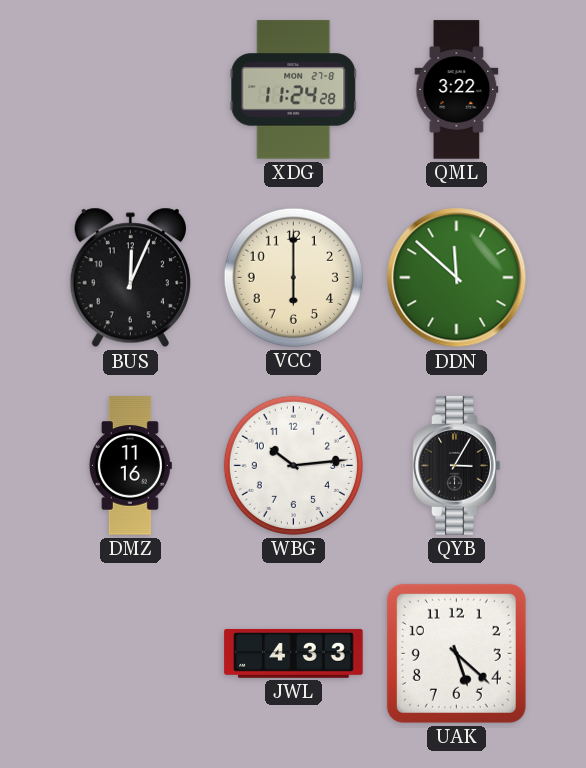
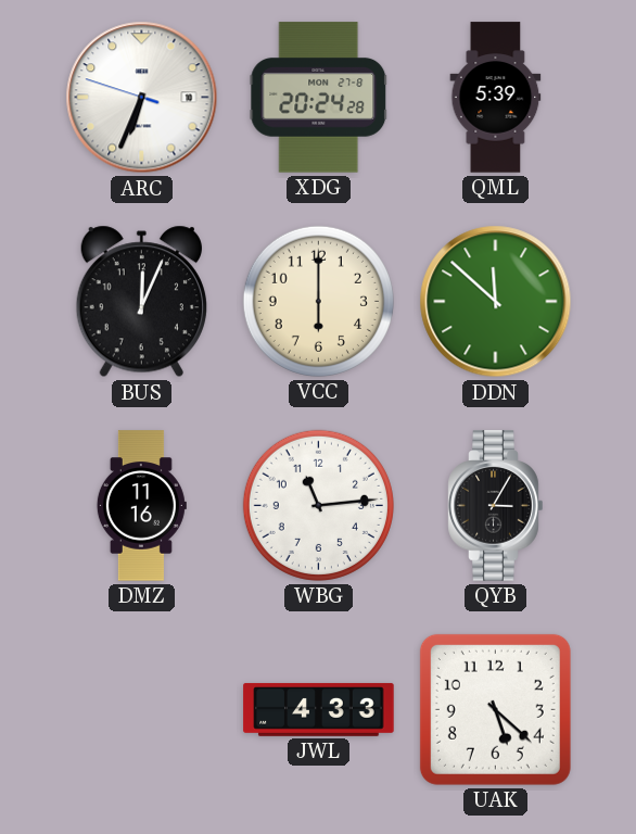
ARC: none -> 6:33 (142, 98)
XDG: 11:24 -> 20:24 (319, 98)
QML: 3:22 -> 5:39 (496, 98)
WBG: 10:14 -> 11:14 (318, 505)
